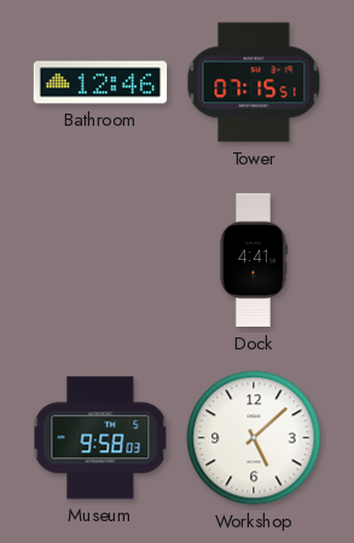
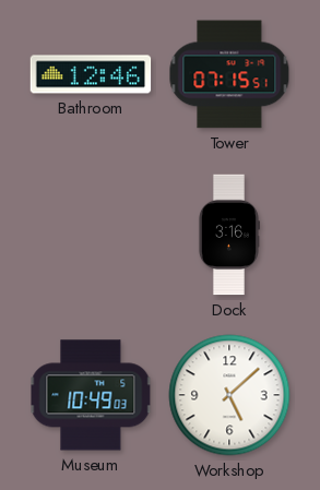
Dock: 4:41 -> 3:16 (228, 235)
Museum: 9:58 -> 10:49 (91, 395)
